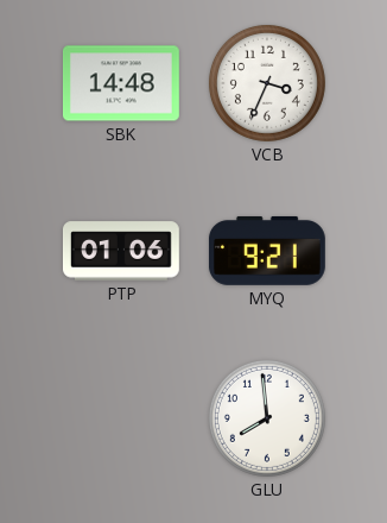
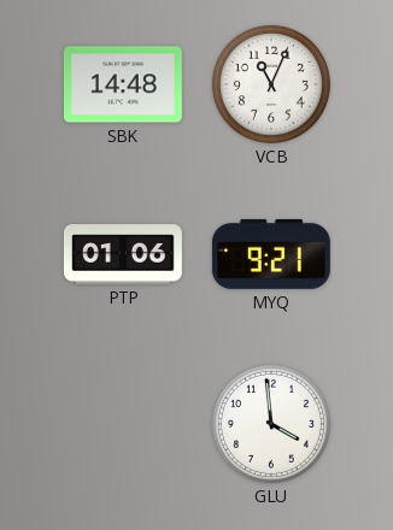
VCB: 3:34 -> 11:04 (271, 84)
GLU: 7:59 -> 3:59 (271, 424)
